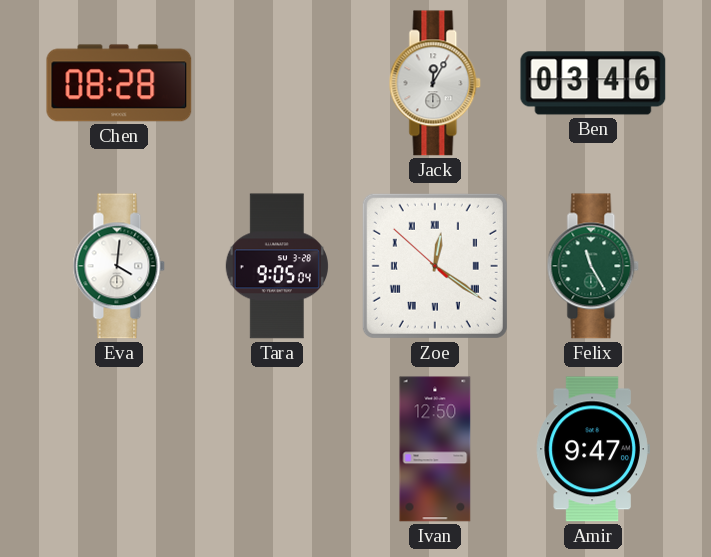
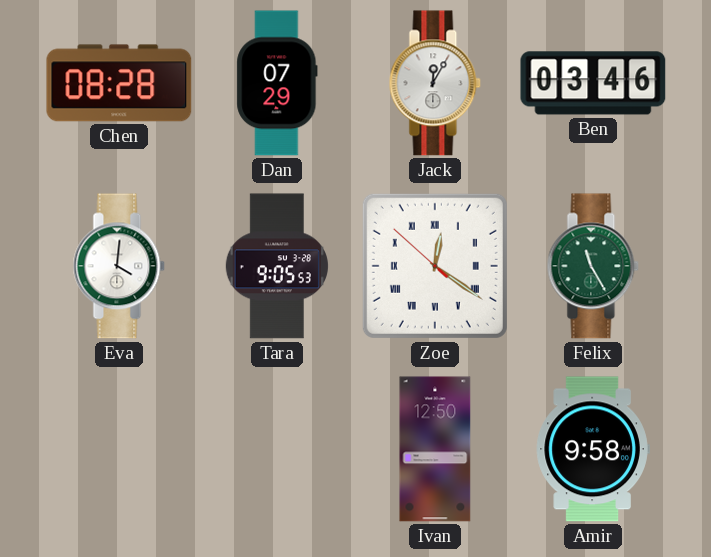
Dan: none -> 07:29 (277, 83)
Tara: 9:05:04 -> 9:05:53 (277, 266)
Amir: 9:47 -> 9:58 (593, 449)
